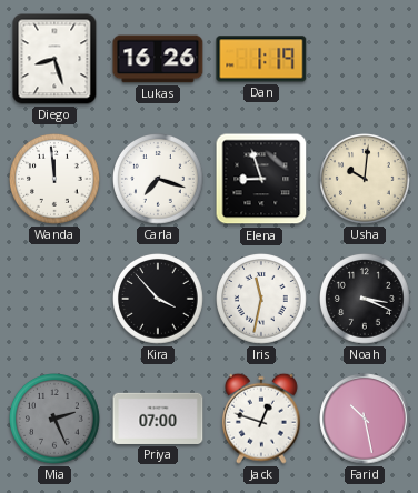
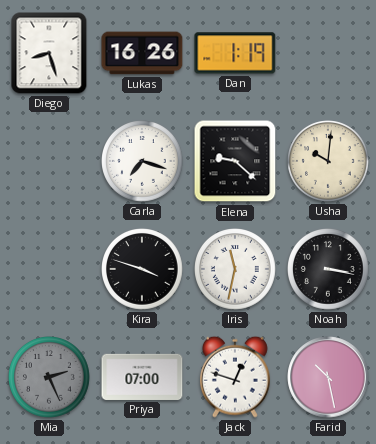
Wanda: 11:59 -> none (56, 180)
Elena: 8:57 -> 9:22 (235, 161)
Kira: 3:53 -> 3:48 (143, 270)
Noah: 3:19 -> 3:17 (329, 270)
